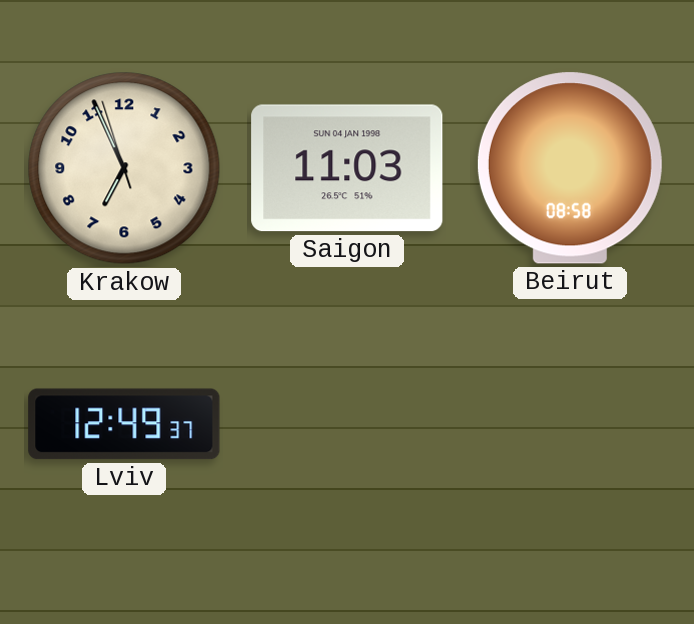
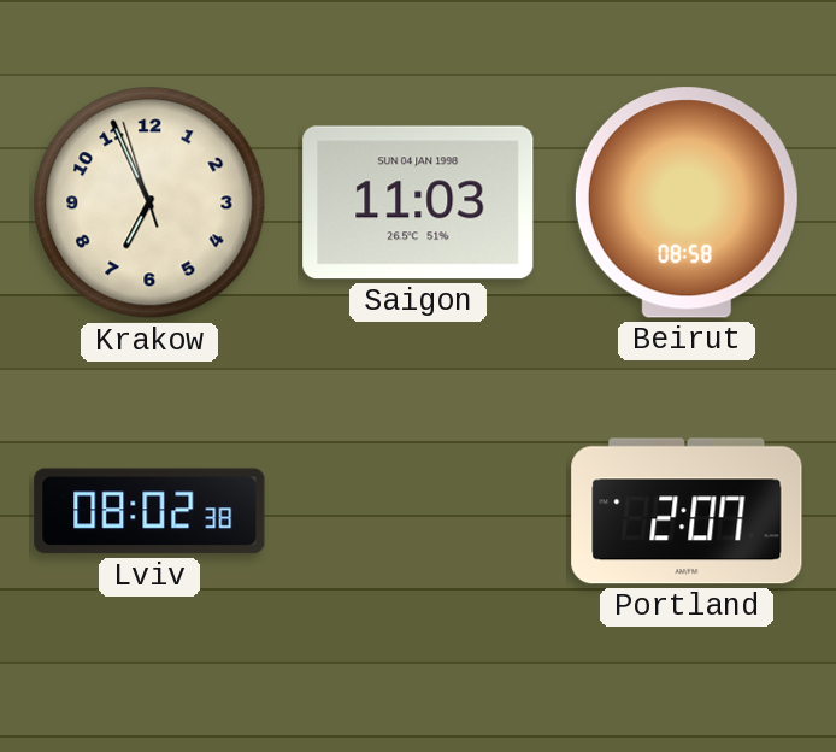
Lviv: 12:49 -> 08:02 (149, 511)
Portland: none -> 2:07 (687, 511)
